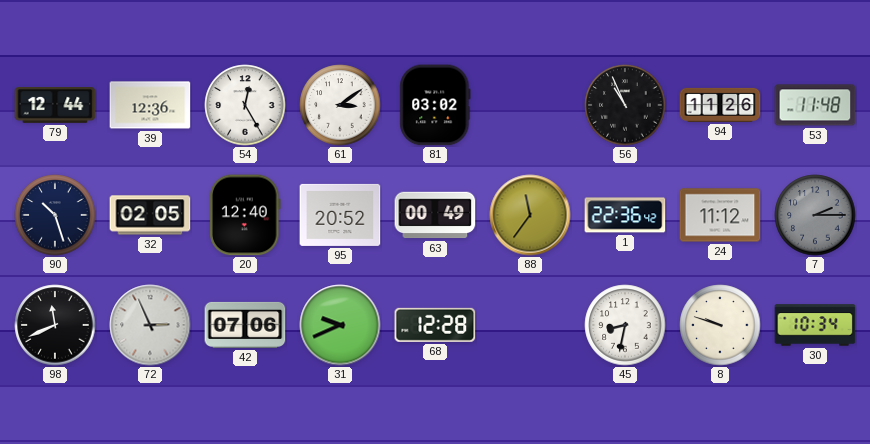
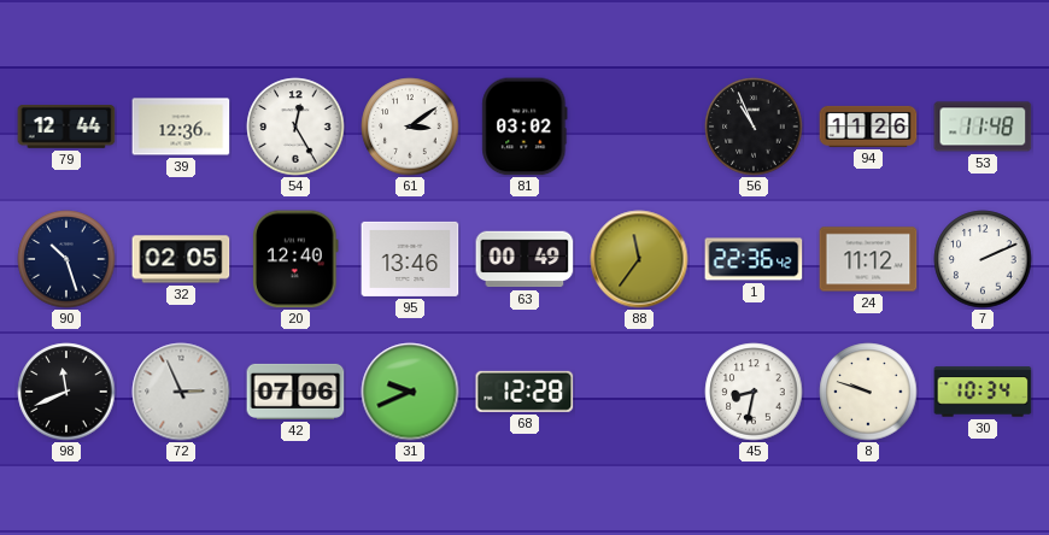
95: 20:52 -> 13:46 (410, 259)
7: 2:15 -> 2:11 (983, 259)
7 dial: grey -> white (983, 259)
